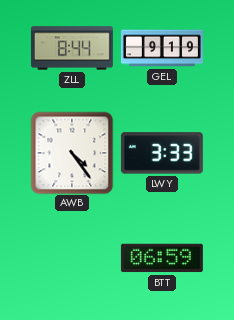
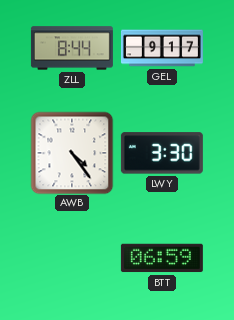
GEL: 9:19 -> 9:17 (162, 48)
LWY: 3:33 -> 3:30 (162, 153)
